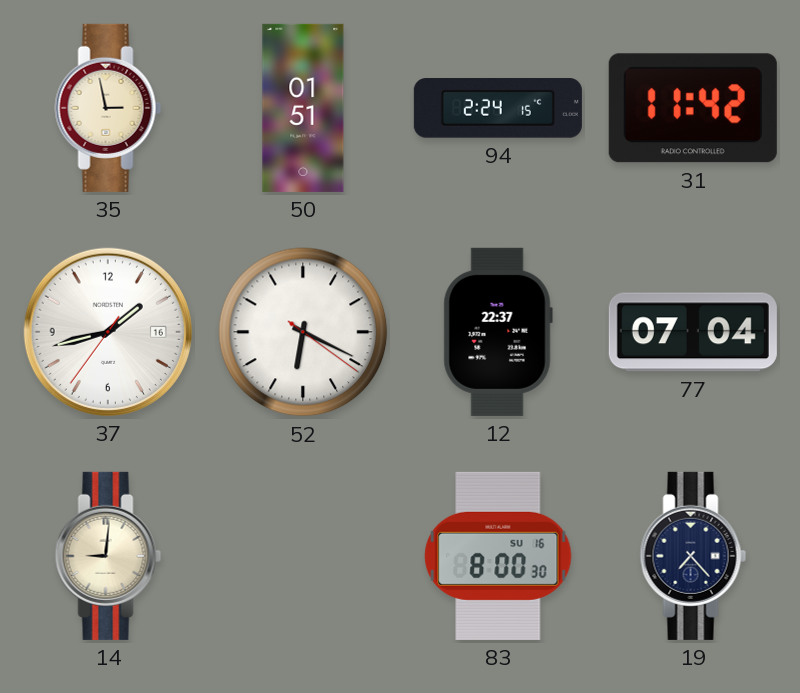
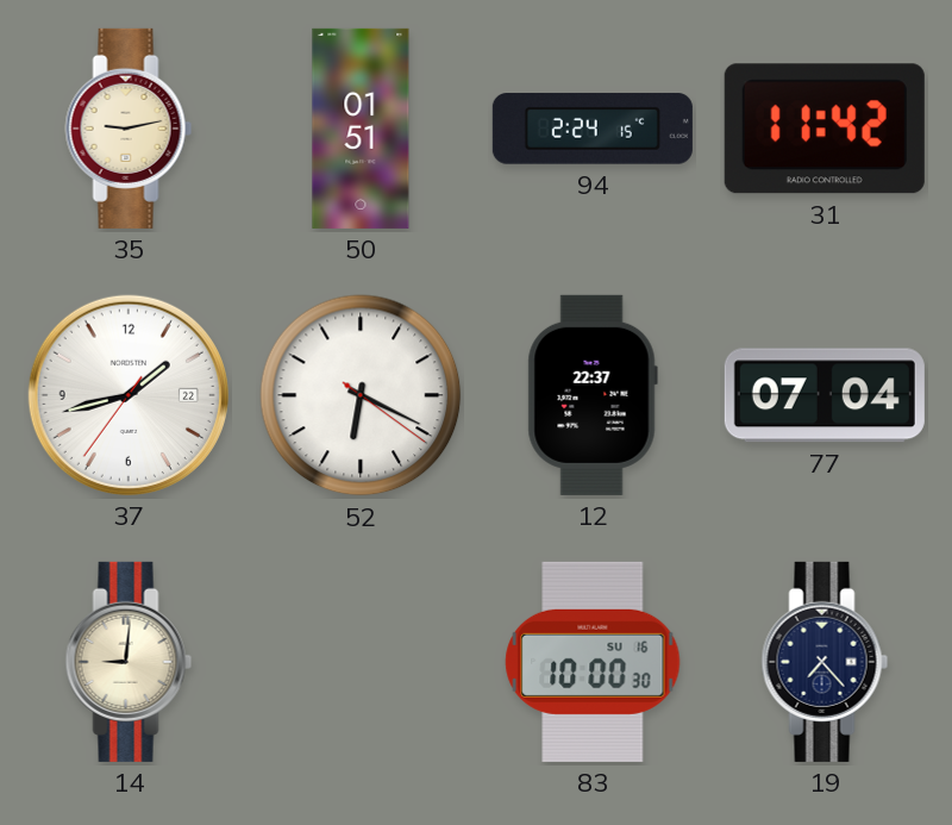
35: 2:58 -> 9:13 (129, 129)
37 date: 16 -> 22 (129, 395)
83: 8:00 -> 10:00 (593, 662)
